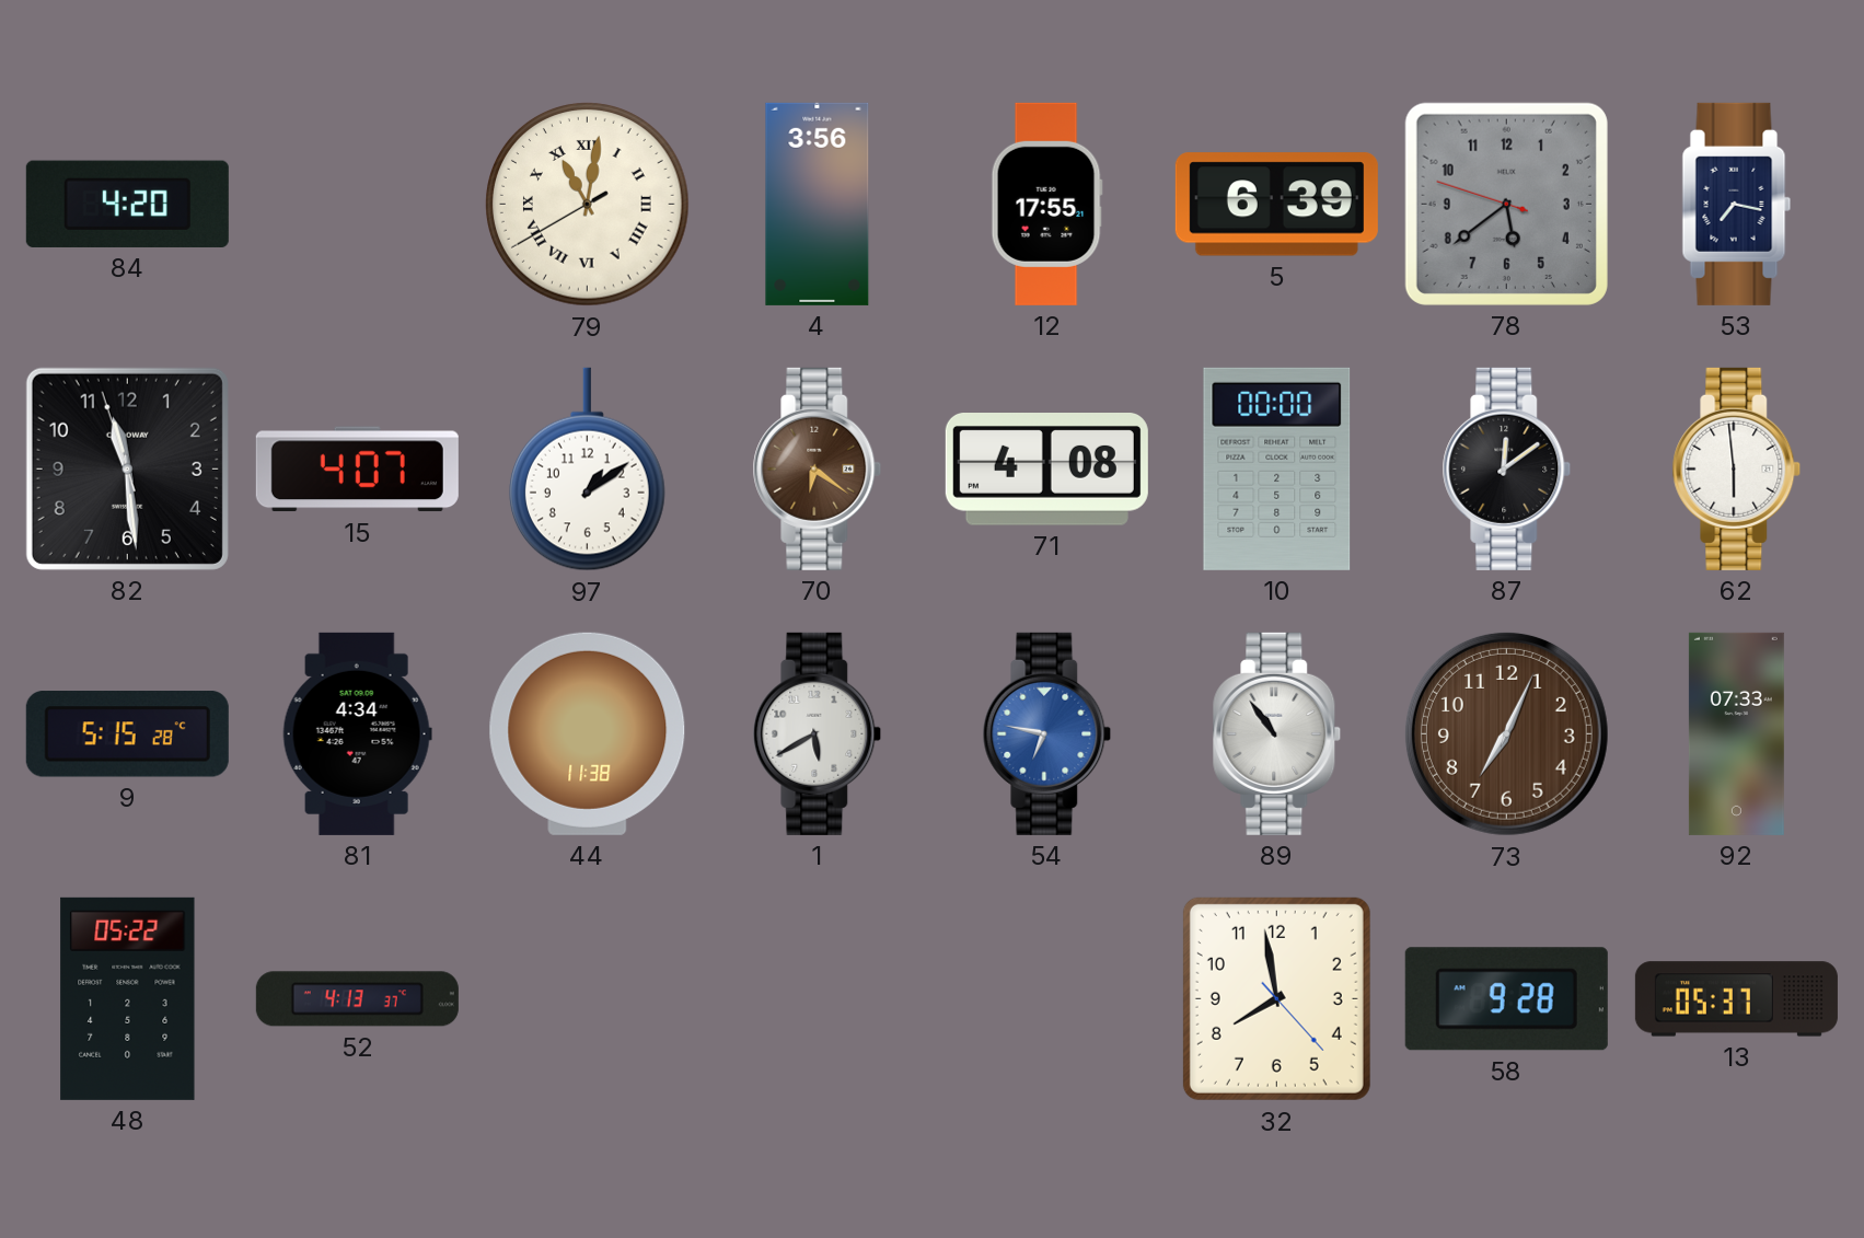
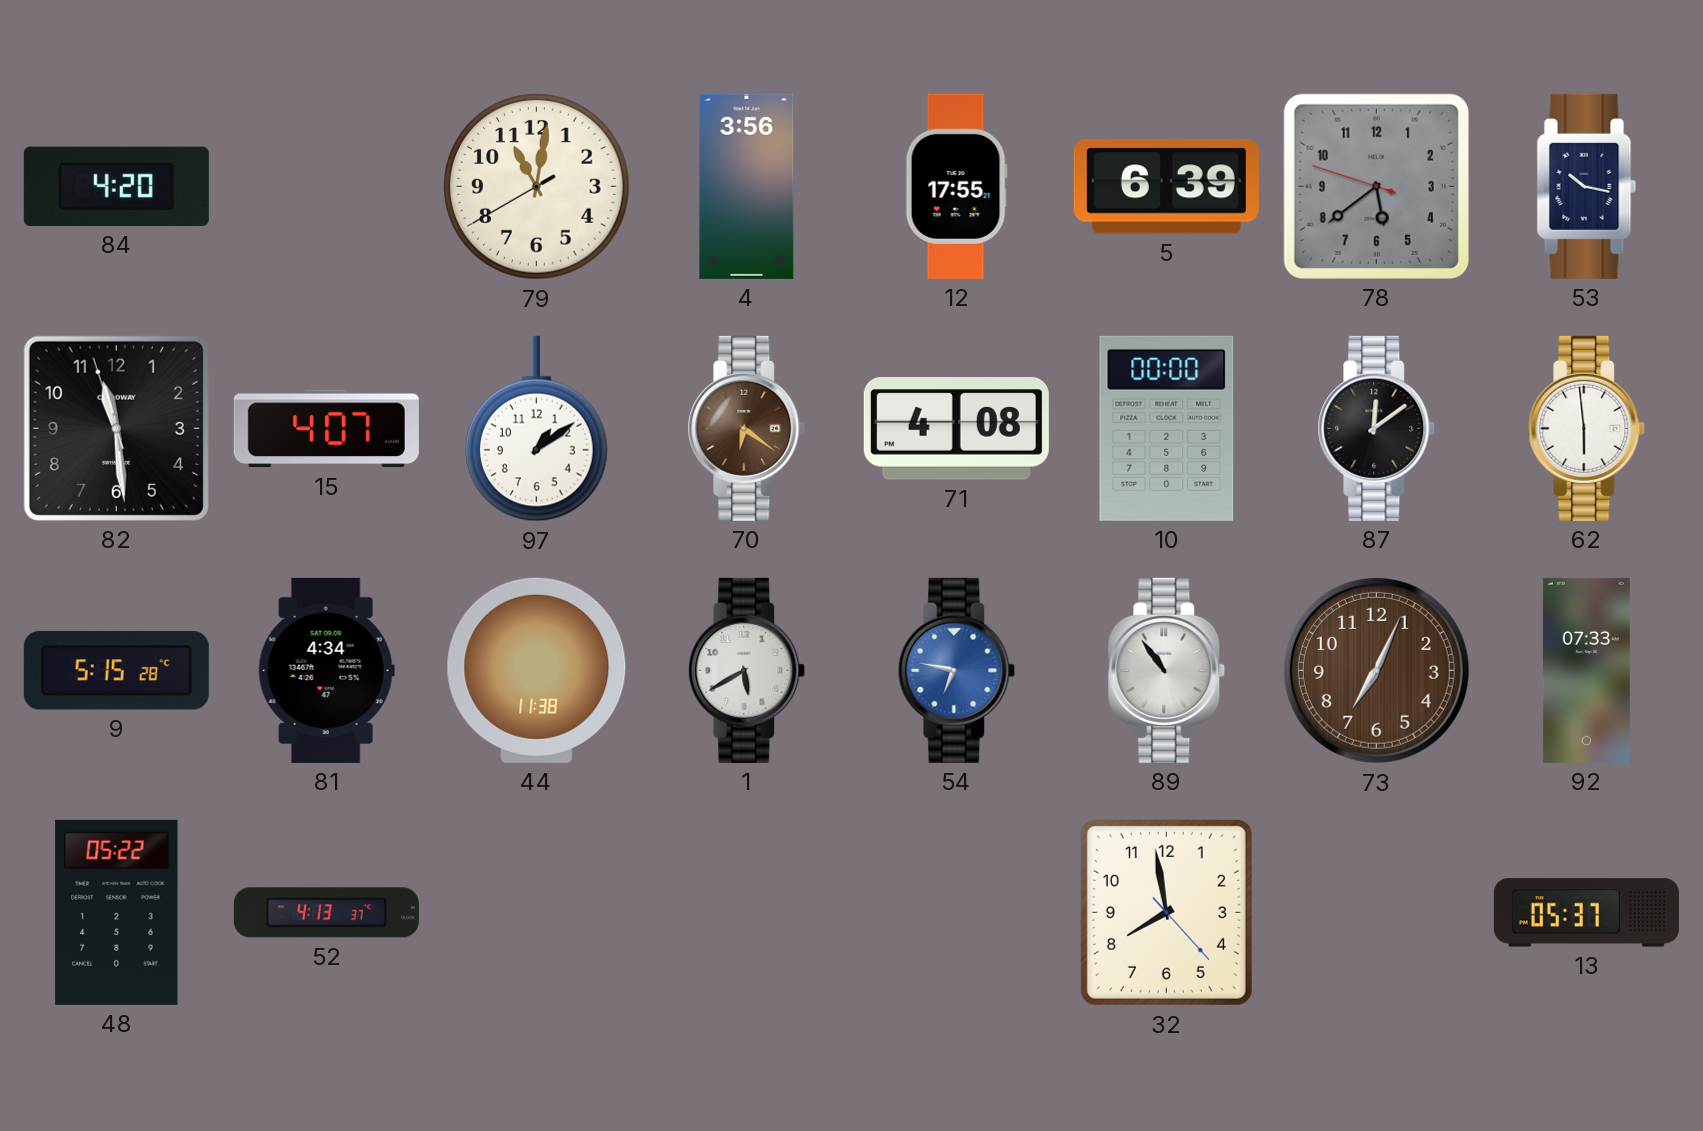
79 numerals: Roman -> Arabic (537, 187)
53: 7:17 -> 10:17 (1587, 186)
58: 9:28 -> none (1506, 999)
